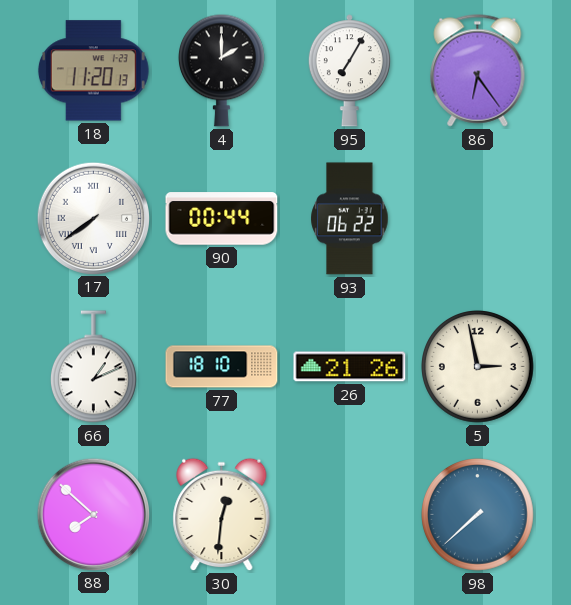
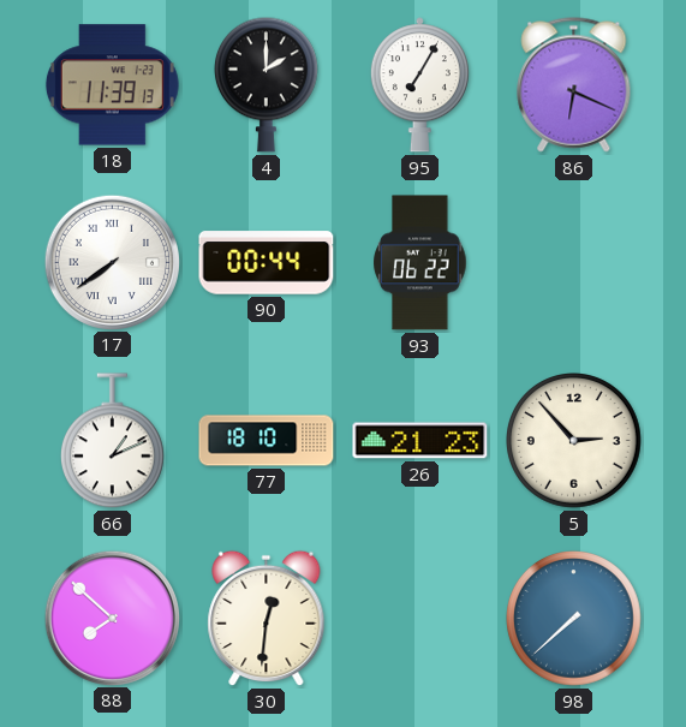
18: 11:20 -> 11:39 (112, 85)
86: 6:24 -> 6:19 (574, 85)
26: 21:26 -> 21:23 (420, 441)
5: 2:58 -> 2:53 (574, 441)
